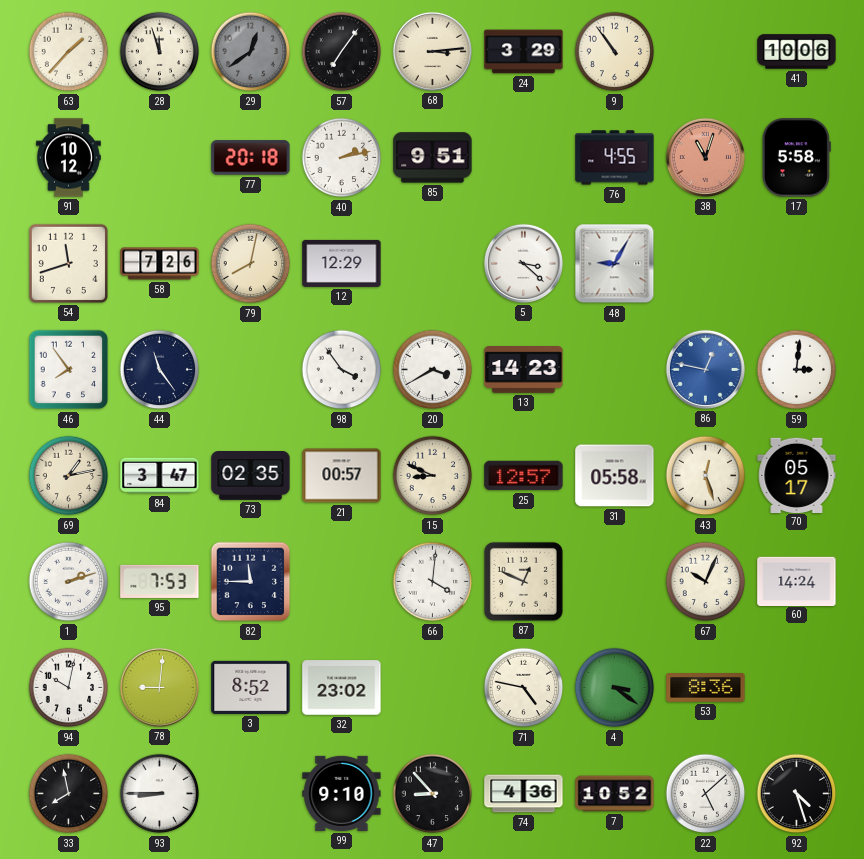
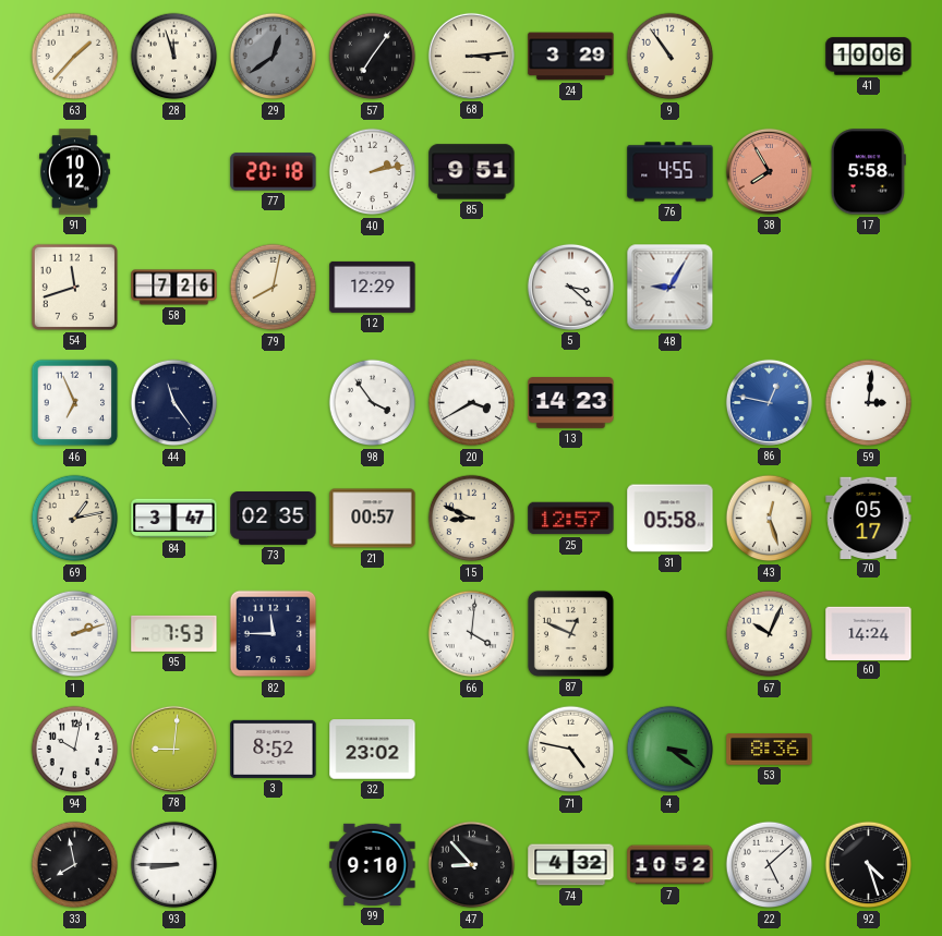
38: 11:03 -> 7:55 (769, 171)
46: 7:54 -> 6:56 (75, 403)
74: 4:36 -> 4:32 (571, 865)
